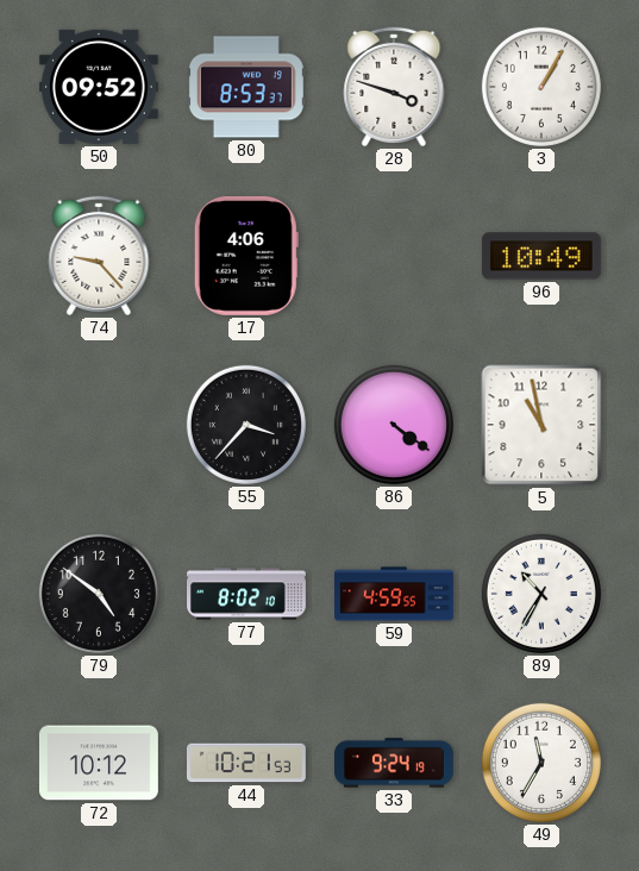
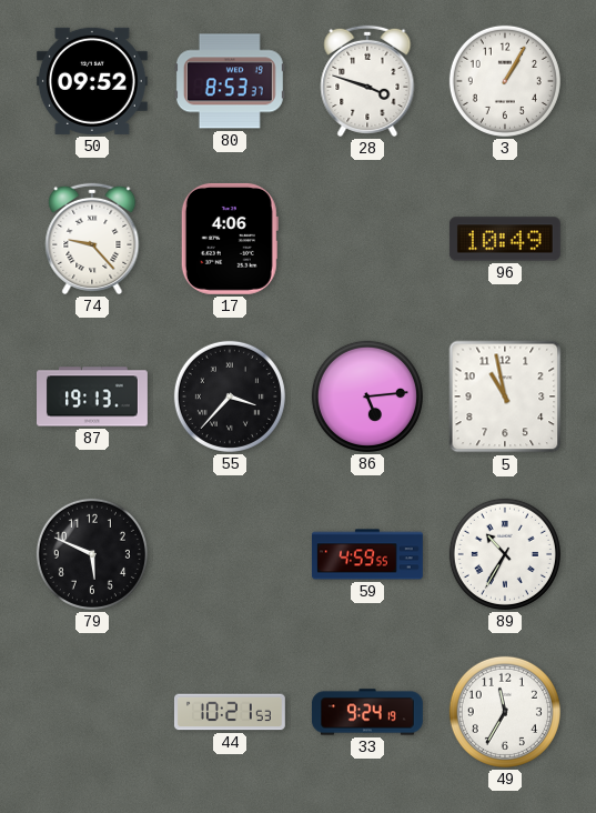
87: none -> 19:13 (93, 397)
86: 4:21 -> 5:14 (367, 397)
79: 4:51 -> 5:49 (92, 554)
77: 8:02 -> none (248, 594)
72: 10:12 -> none (99, 763)
